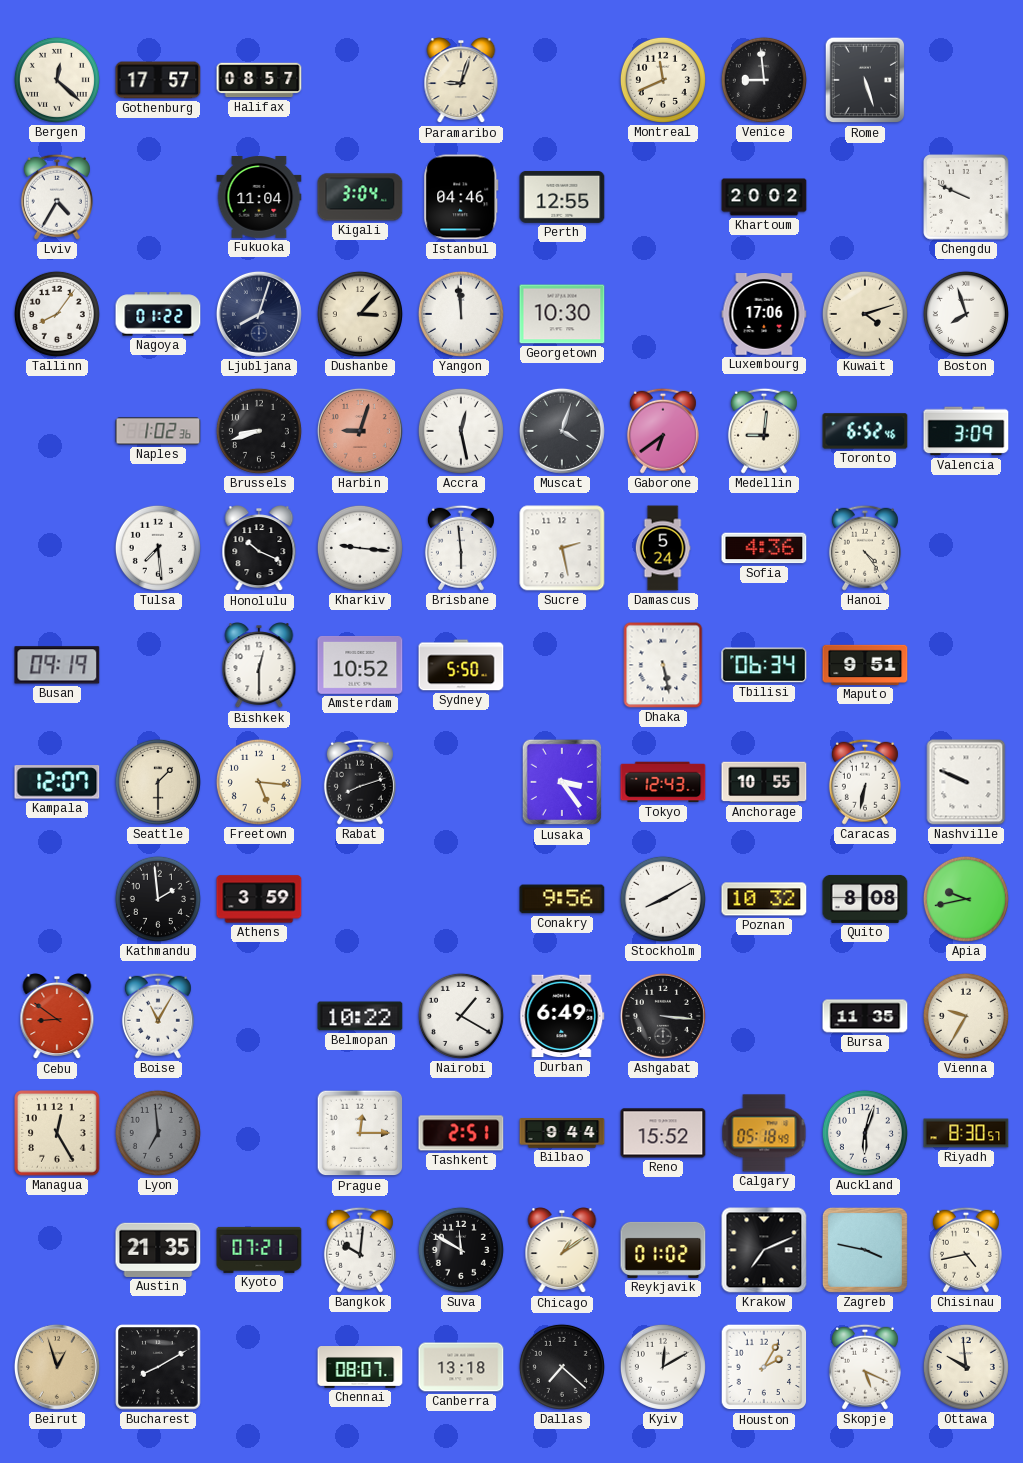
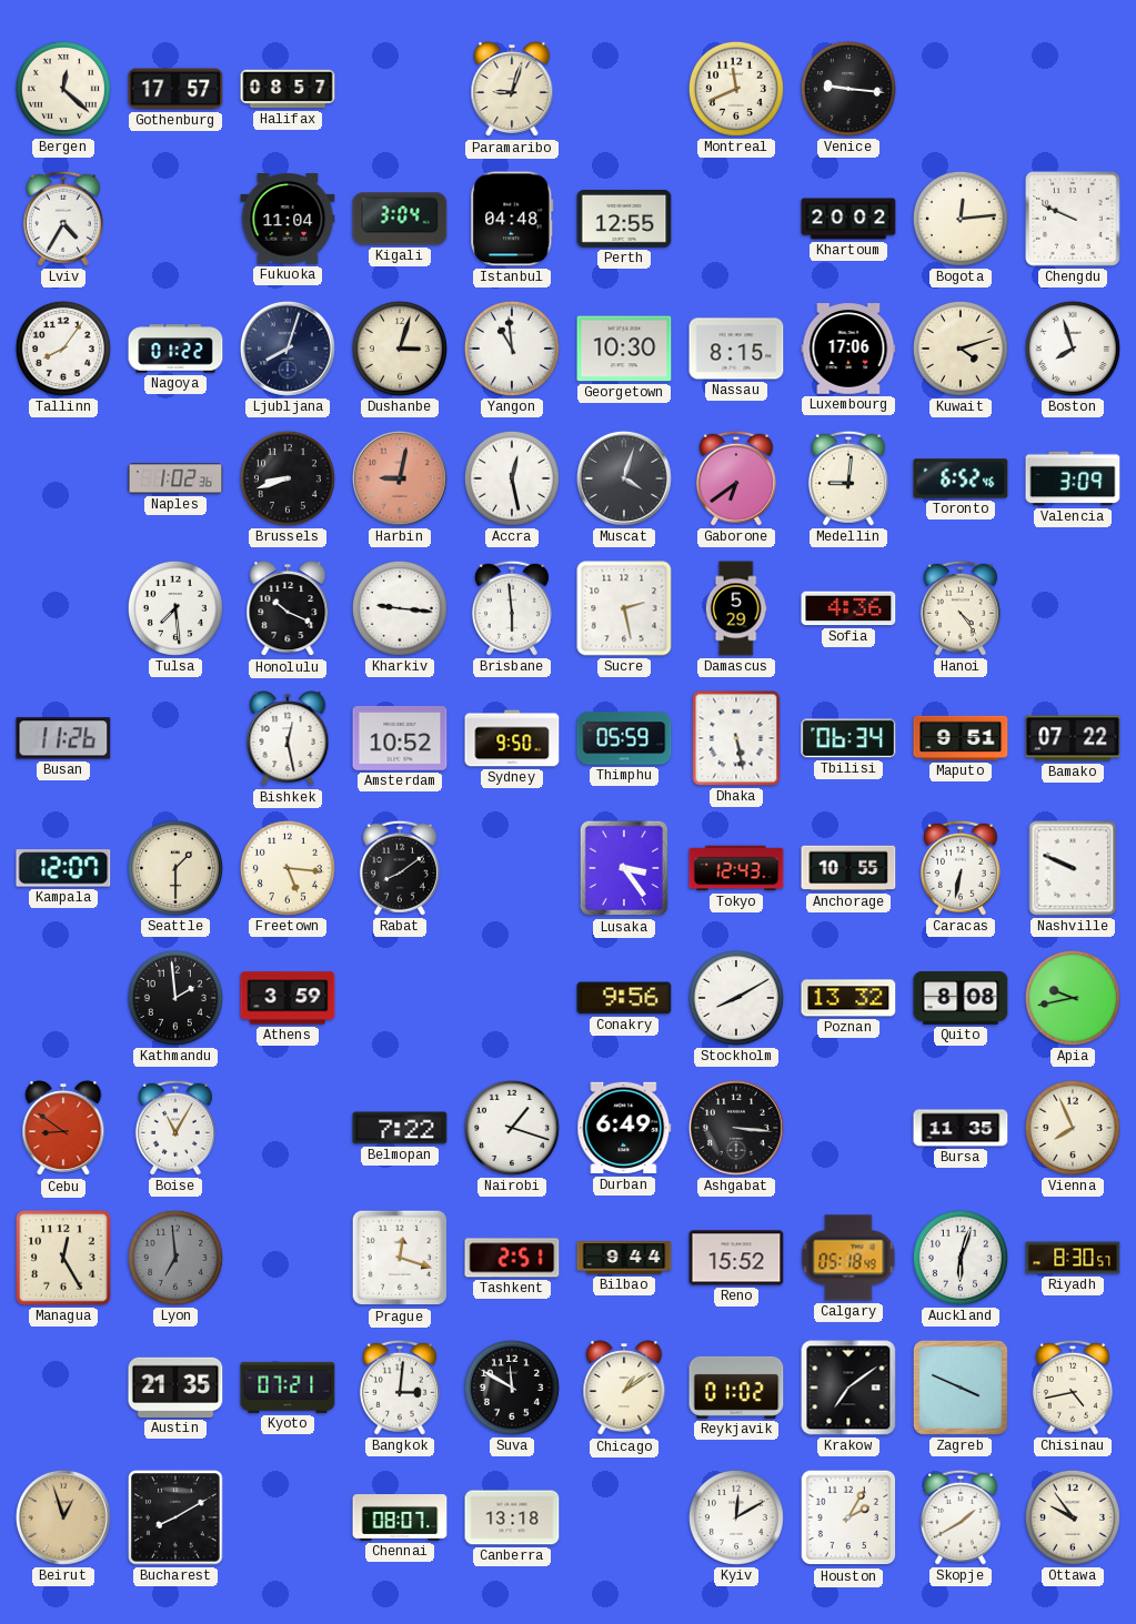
Venice: 8:59 -> 9:16 (848, 89)
Rome: 5:27 -> none (865, 80)
Istanbul: 04:46 -> 04:48 (512, 219)
Bogota: none -> 12:14 (961, 219)
Dushanbe: 3:07 -> 3:03 (400, 349)
Yangon: 11:59 -> 10:59 (512, 349)
Nassau: none -> 8:15 (736, 349)
Harbin: 9:03 -> 9:02 (400, 478)
Damascus: 5:24 -> 5:29 (736, 608)
Busan: 09:19 -> 11:26 (63, 738)
Bishkek: 12:30 -> 12:28 (288, 739)
Sydney: 5:50 -> 9:50 (512, 738)
Thimphu: none -> 05:59 (624, 738)
Bamako: none -> 07:22 (1073, 738)
Rabat: 8:12 -> 8:09 (400, 868)
Poznan: 10:32 -> 13:32 (848, 998)
Belmopan: 10:22 -> 7:22 (400, 1128)
Nairobi: 1:20 -> 1:18 (512, 1128)
Vienna: 9:35 -> 7:56 (1073, 1128)
Prague: 12:15 -> 12:18 (400, 1258)
Bangkok: 10:01 -> 3:01 (400, 1388)
Krakow: 7:11 -> 7:09 (848, 1388)
Zagreb: 3:47 -> 3:49 (961, 1388)
Dallas: 7:22 -> none (562, 1367)
Skopje: 5:19 -> 1:40 (961, 1517)
Ottawa: 9:59 -> 9:54 (1073, 1517)
